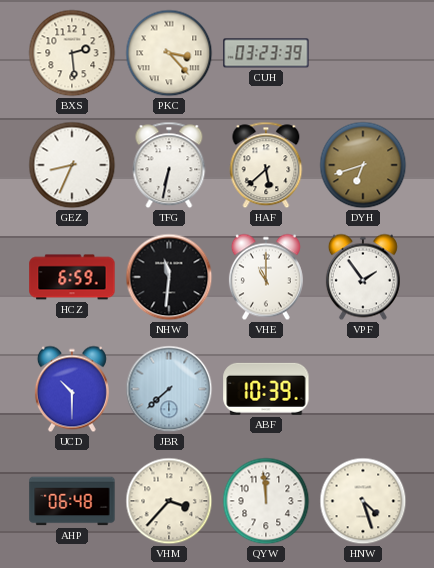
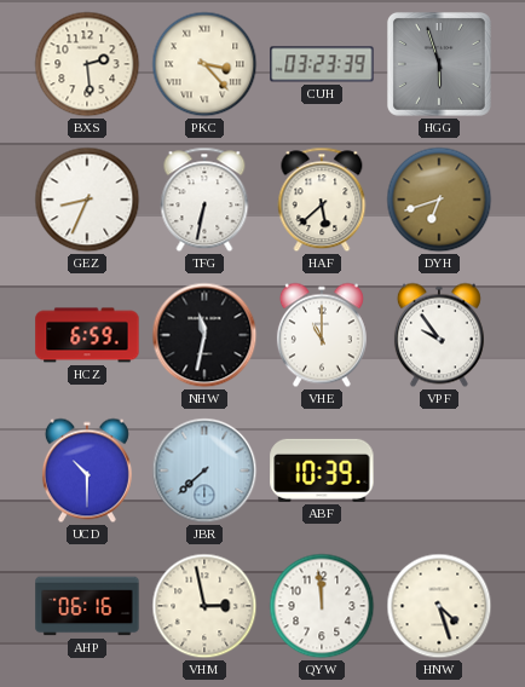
HGG: none -> 5:57 (439, 64)
NHW: 11:31 -> 11:32 (204, 335)
VPF: 1:54 -> 9:54 (439, 335)
AHP: 06:48 -> 06:16 (87, 606)
VHM: 3:37 -> 2:58 (204, 606)
